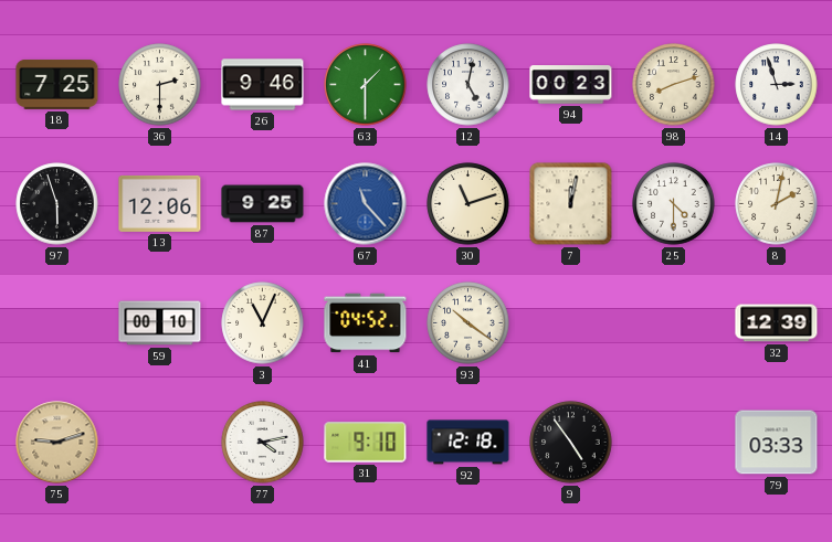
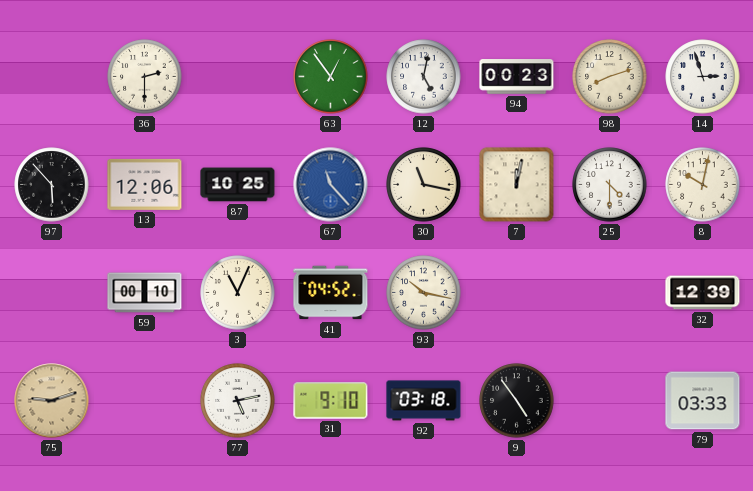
18: 7:25 -> none (57, 84)
26: 9:46 -> none (263, 85)
63: 1:30 -> 12:54 (331, 77)
97: 5:57 -> 5:53 (52, 185)
87: 9:25 -> 10:25 (238, 185)
30: 11:12 -> 11:17 (424, 185)
8: 2:02 -> 10:02 (703, 185)
93: 10:21 -> 10:17 (424, 293)
77: 4:13 -> 5:13 (238, 401)
92: 12:18 -> 03:18 (424, 401)
